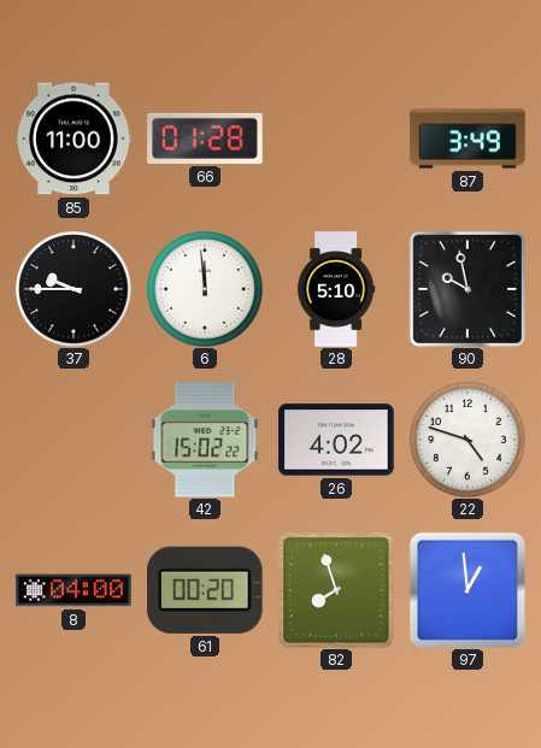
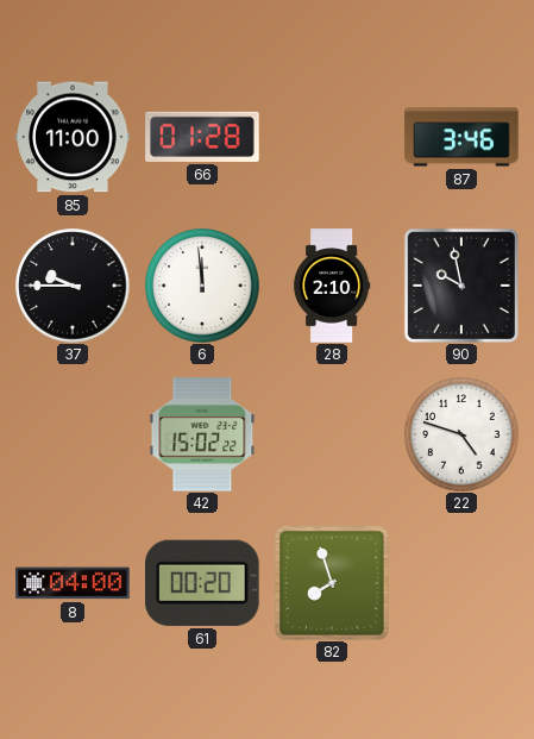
87: 3:49 -> 3:46 (461, 137)
28: 5:10 -> 2:10 (332, 286)
26: 4:02 -> none (336, 440)
97: 12:59 -> none (468, 590)
